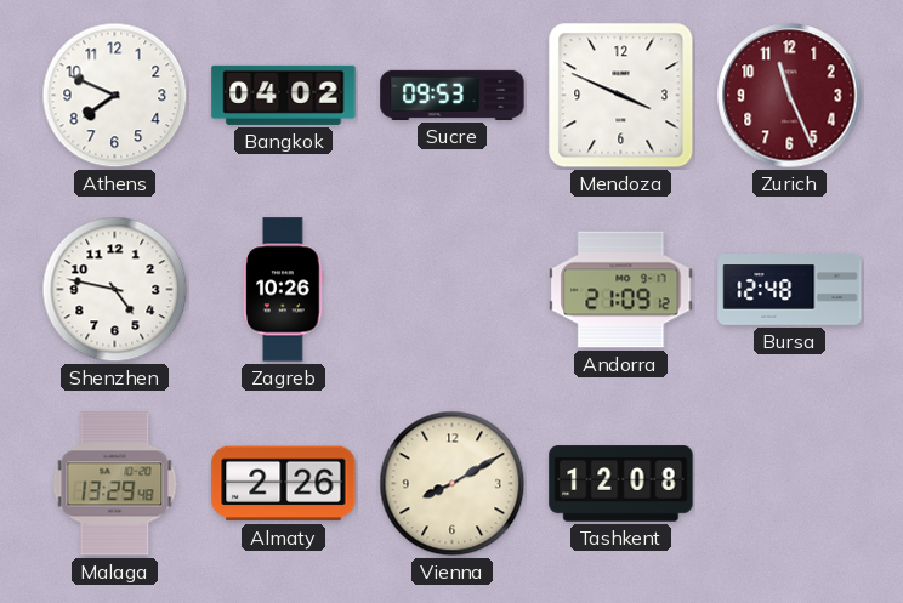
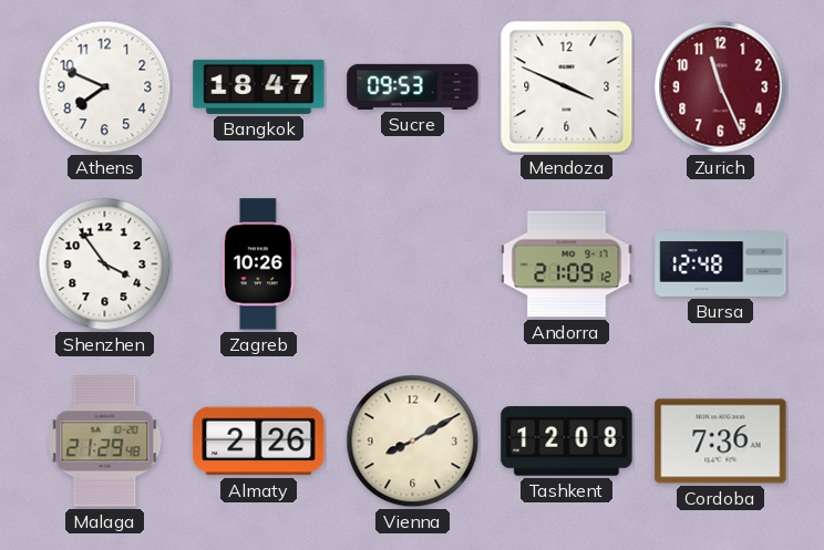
Bangkok: 04:02 -> 18:47 (259, 86)
Shenzhen: 4:47 -> 3:54 (105, 264)
Malaga: 13:29 -> 21:29 (105, 442)
Cordoba: none -> 7:36 (721, 442)
